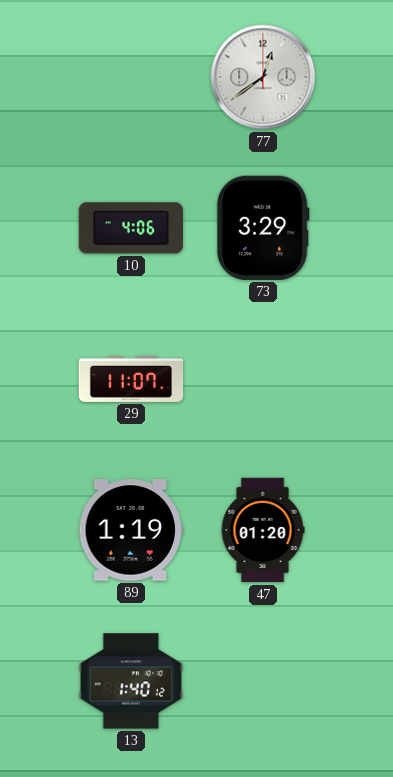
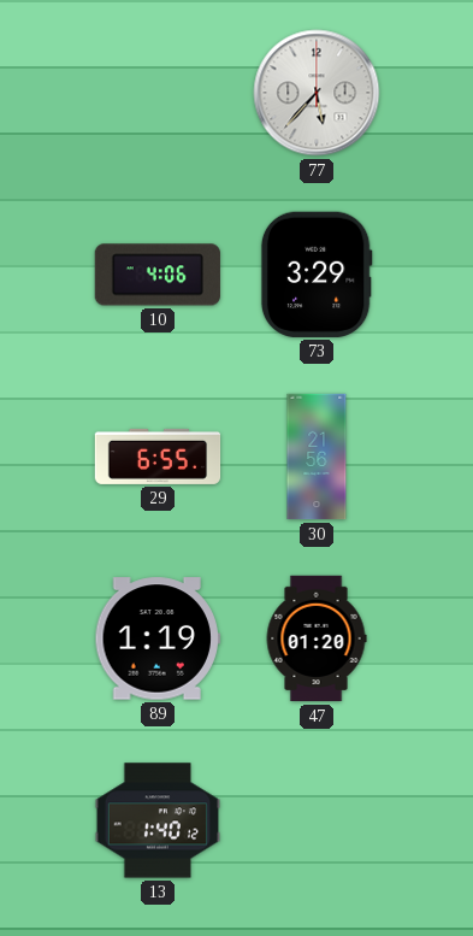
77: 12:39 -> 5:37 (317, 93)
29: 11:07 -> 6:55 (158, 457)
30: none -> 21:56 (317, 457)
